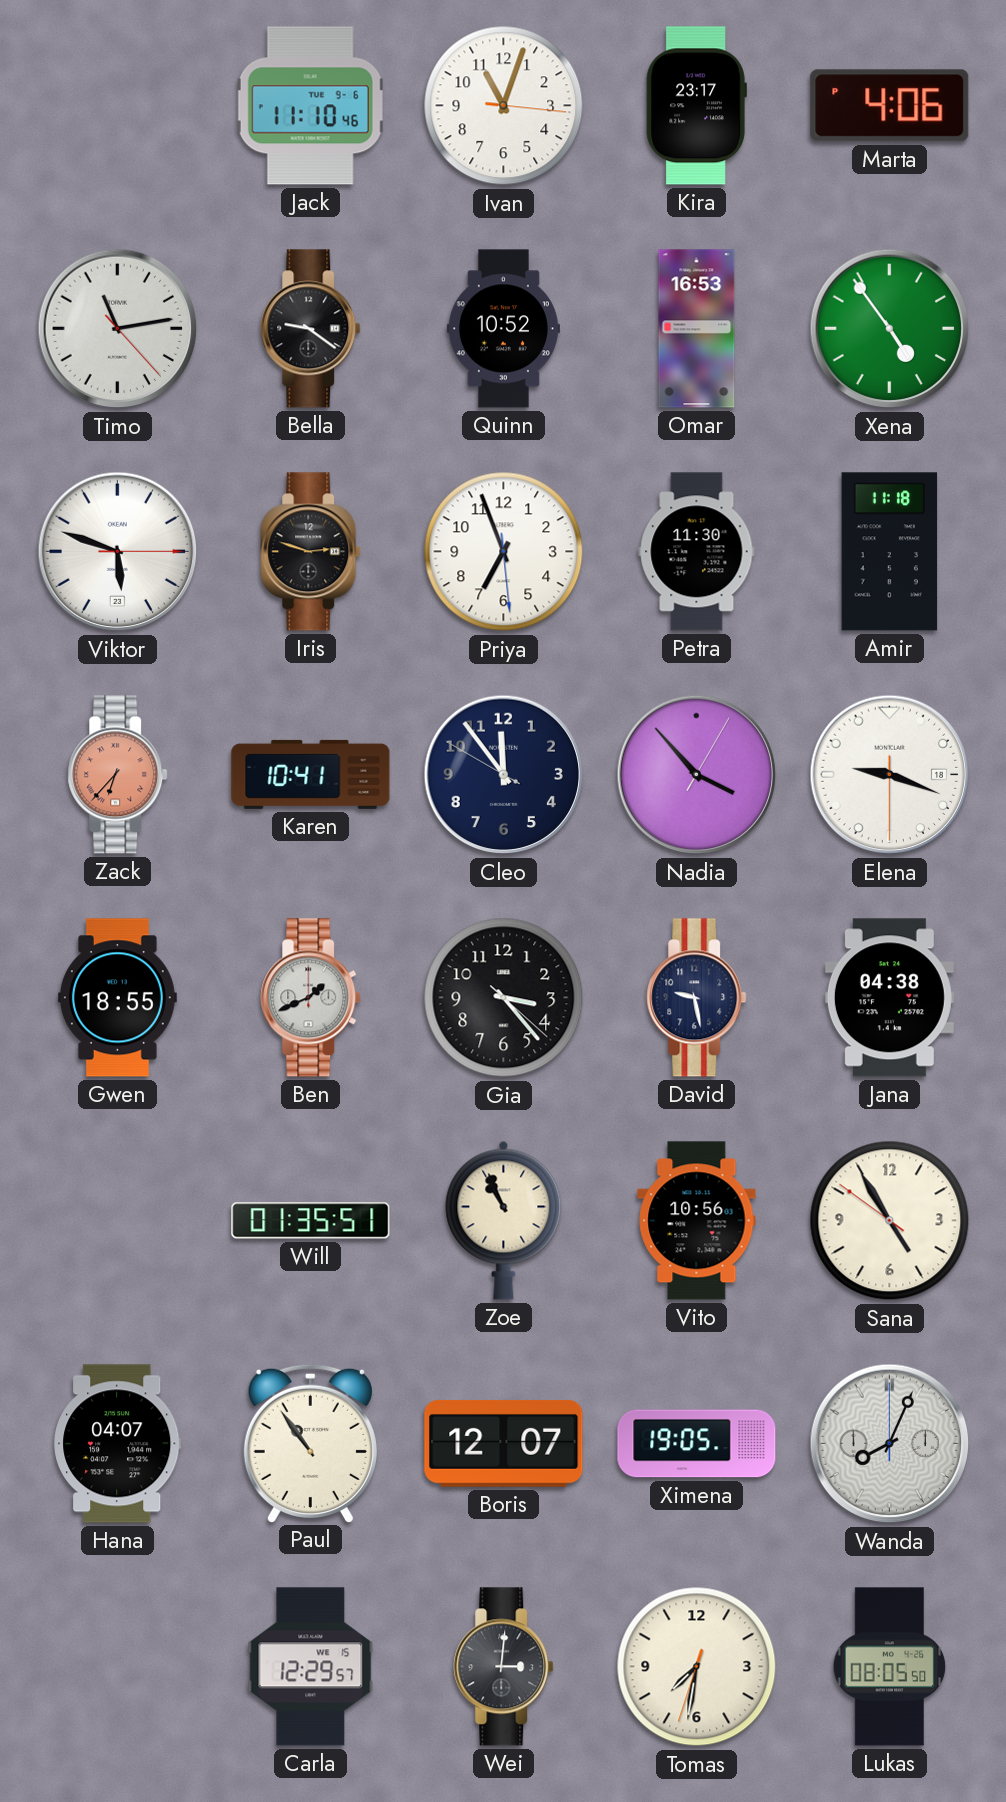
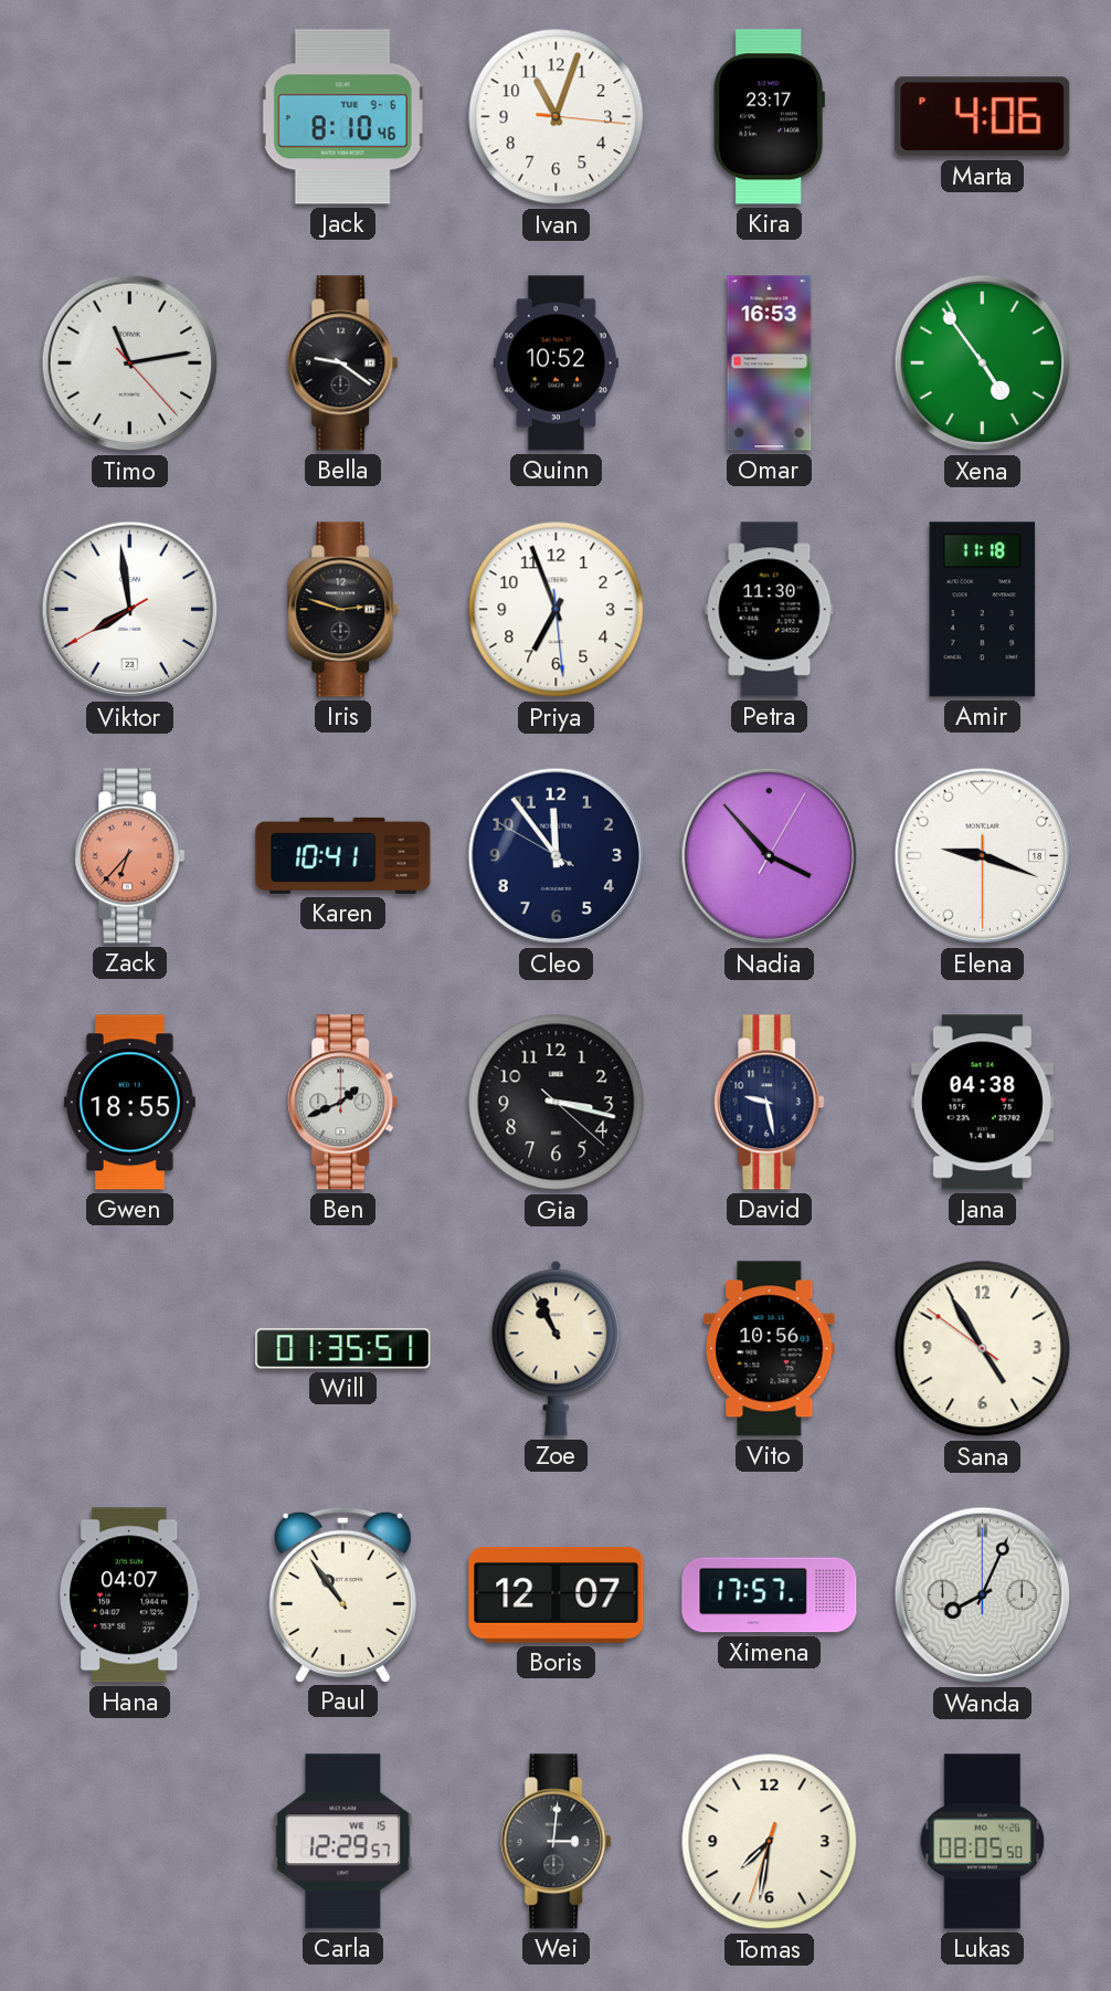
Jack: 11:10 -> 8:10 (342, 117)
Viktor: 5:48 -> 7:58 (130, 610)
Gia: 3:23 -> 3:17 (557, 1103)
Ximena: 19:05 -> 17:57 (770, 1595)
